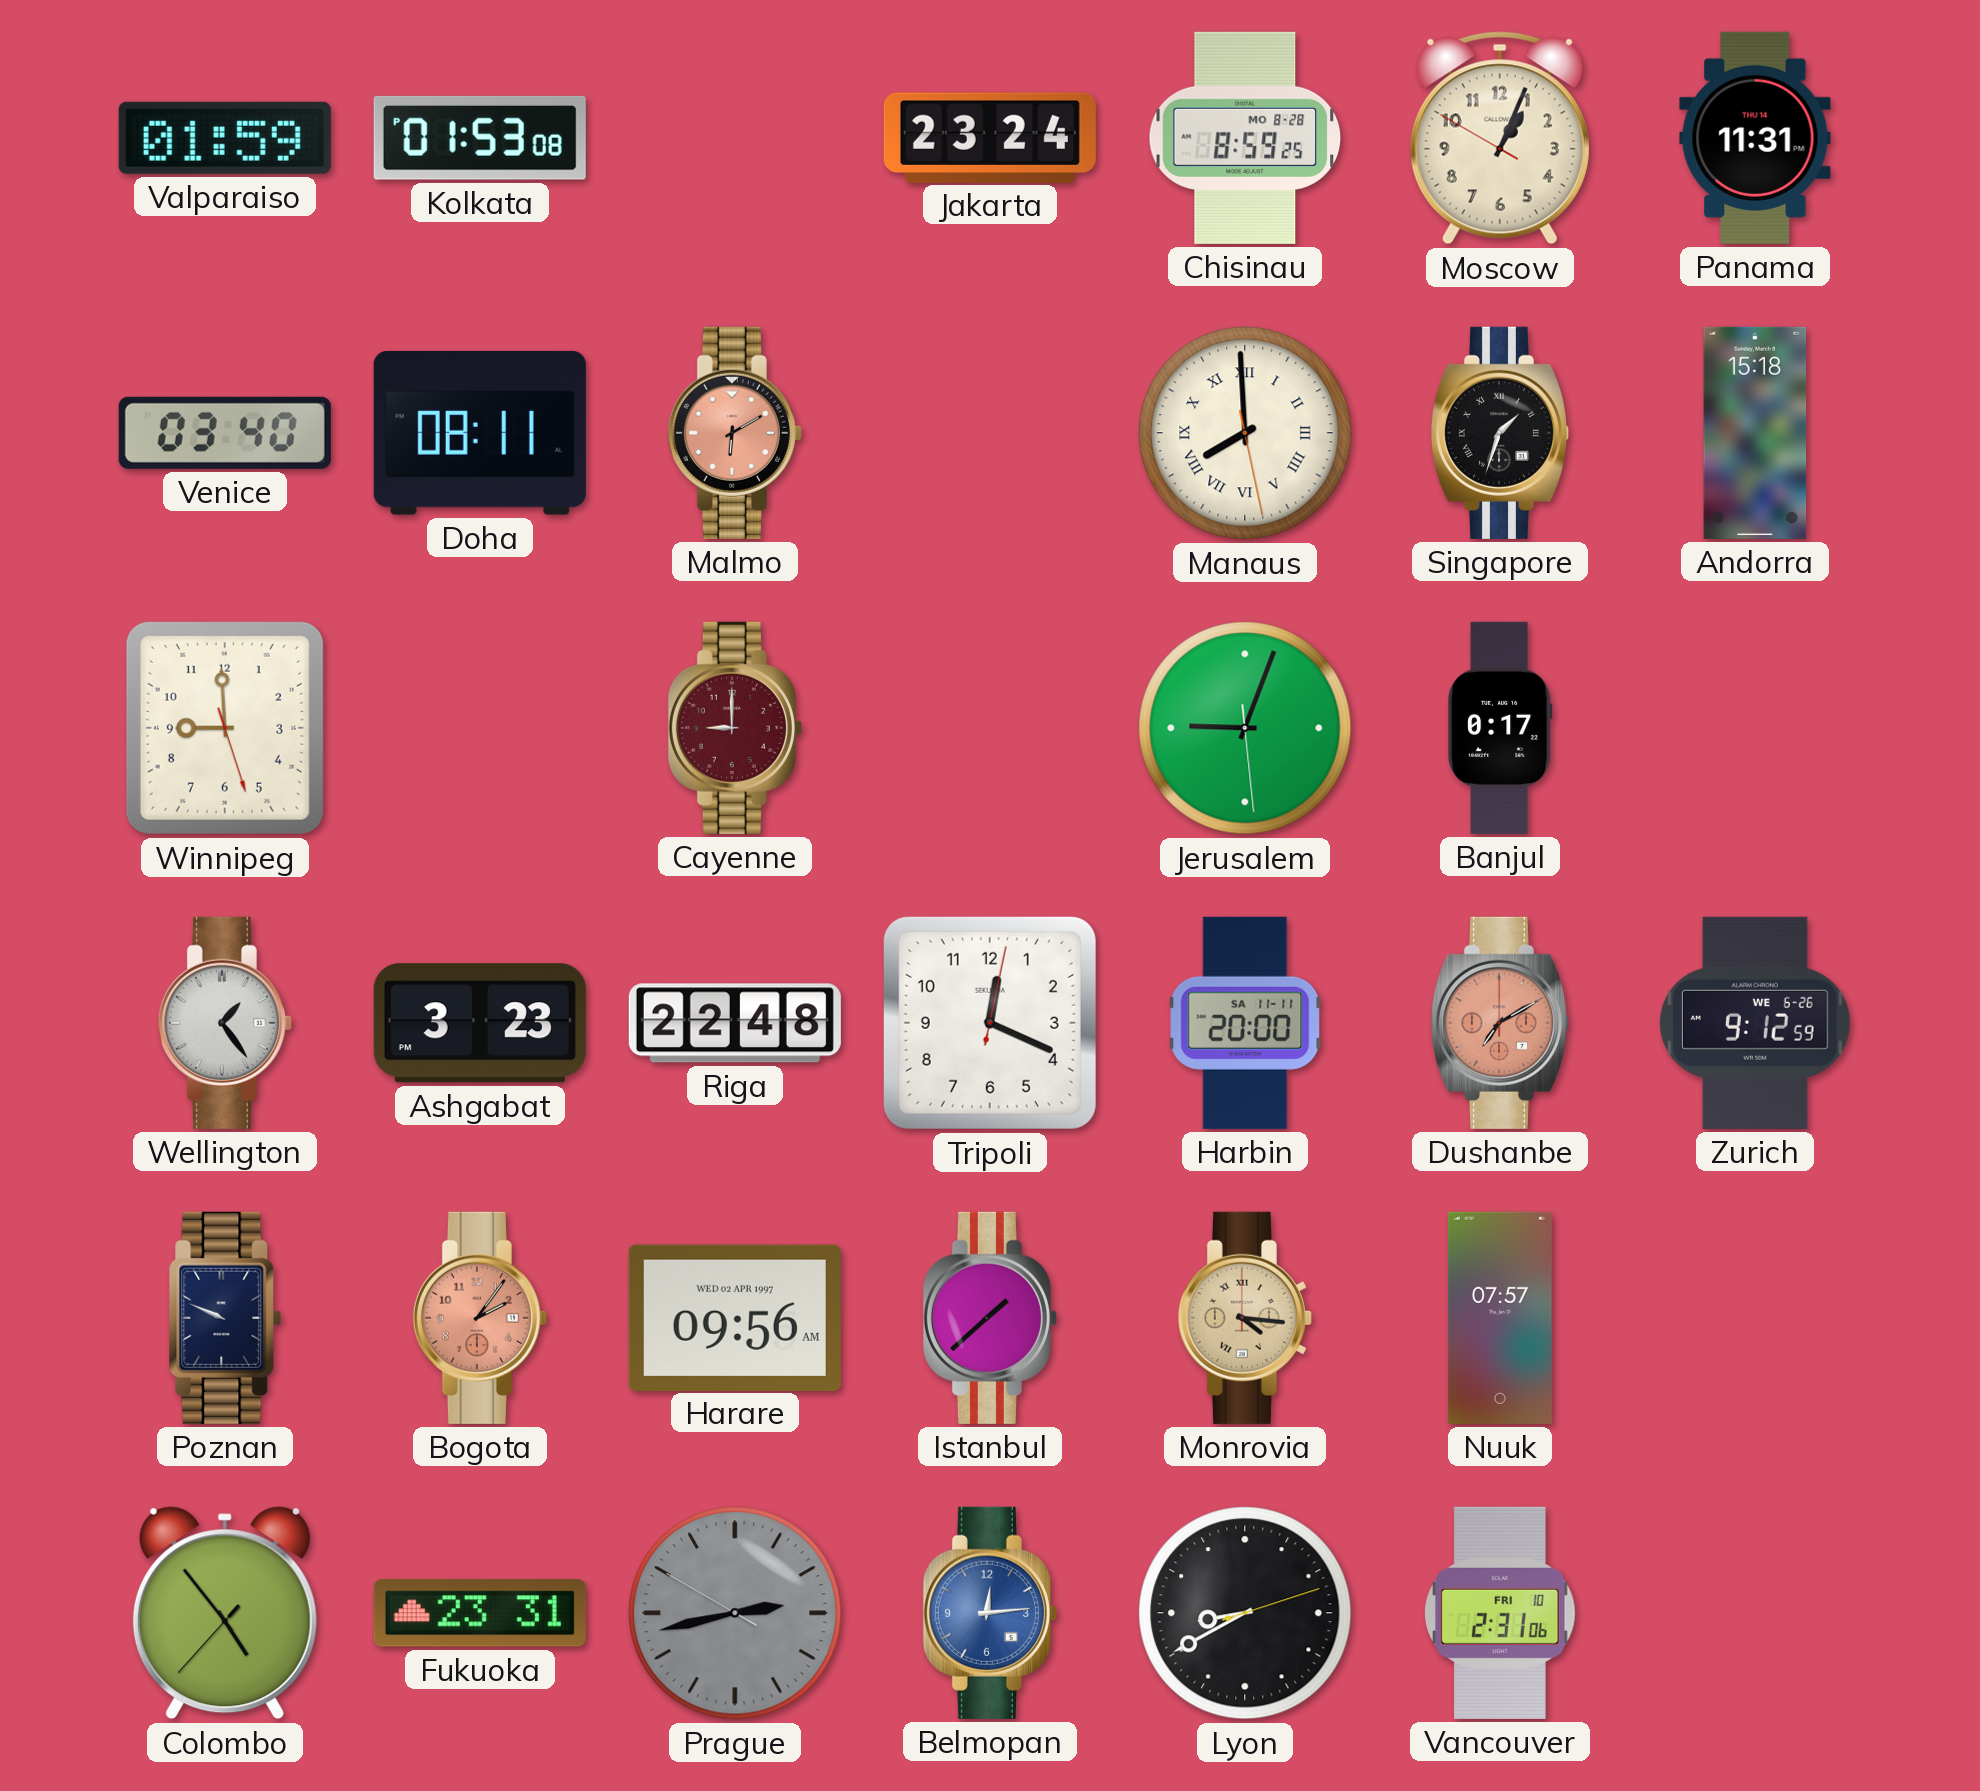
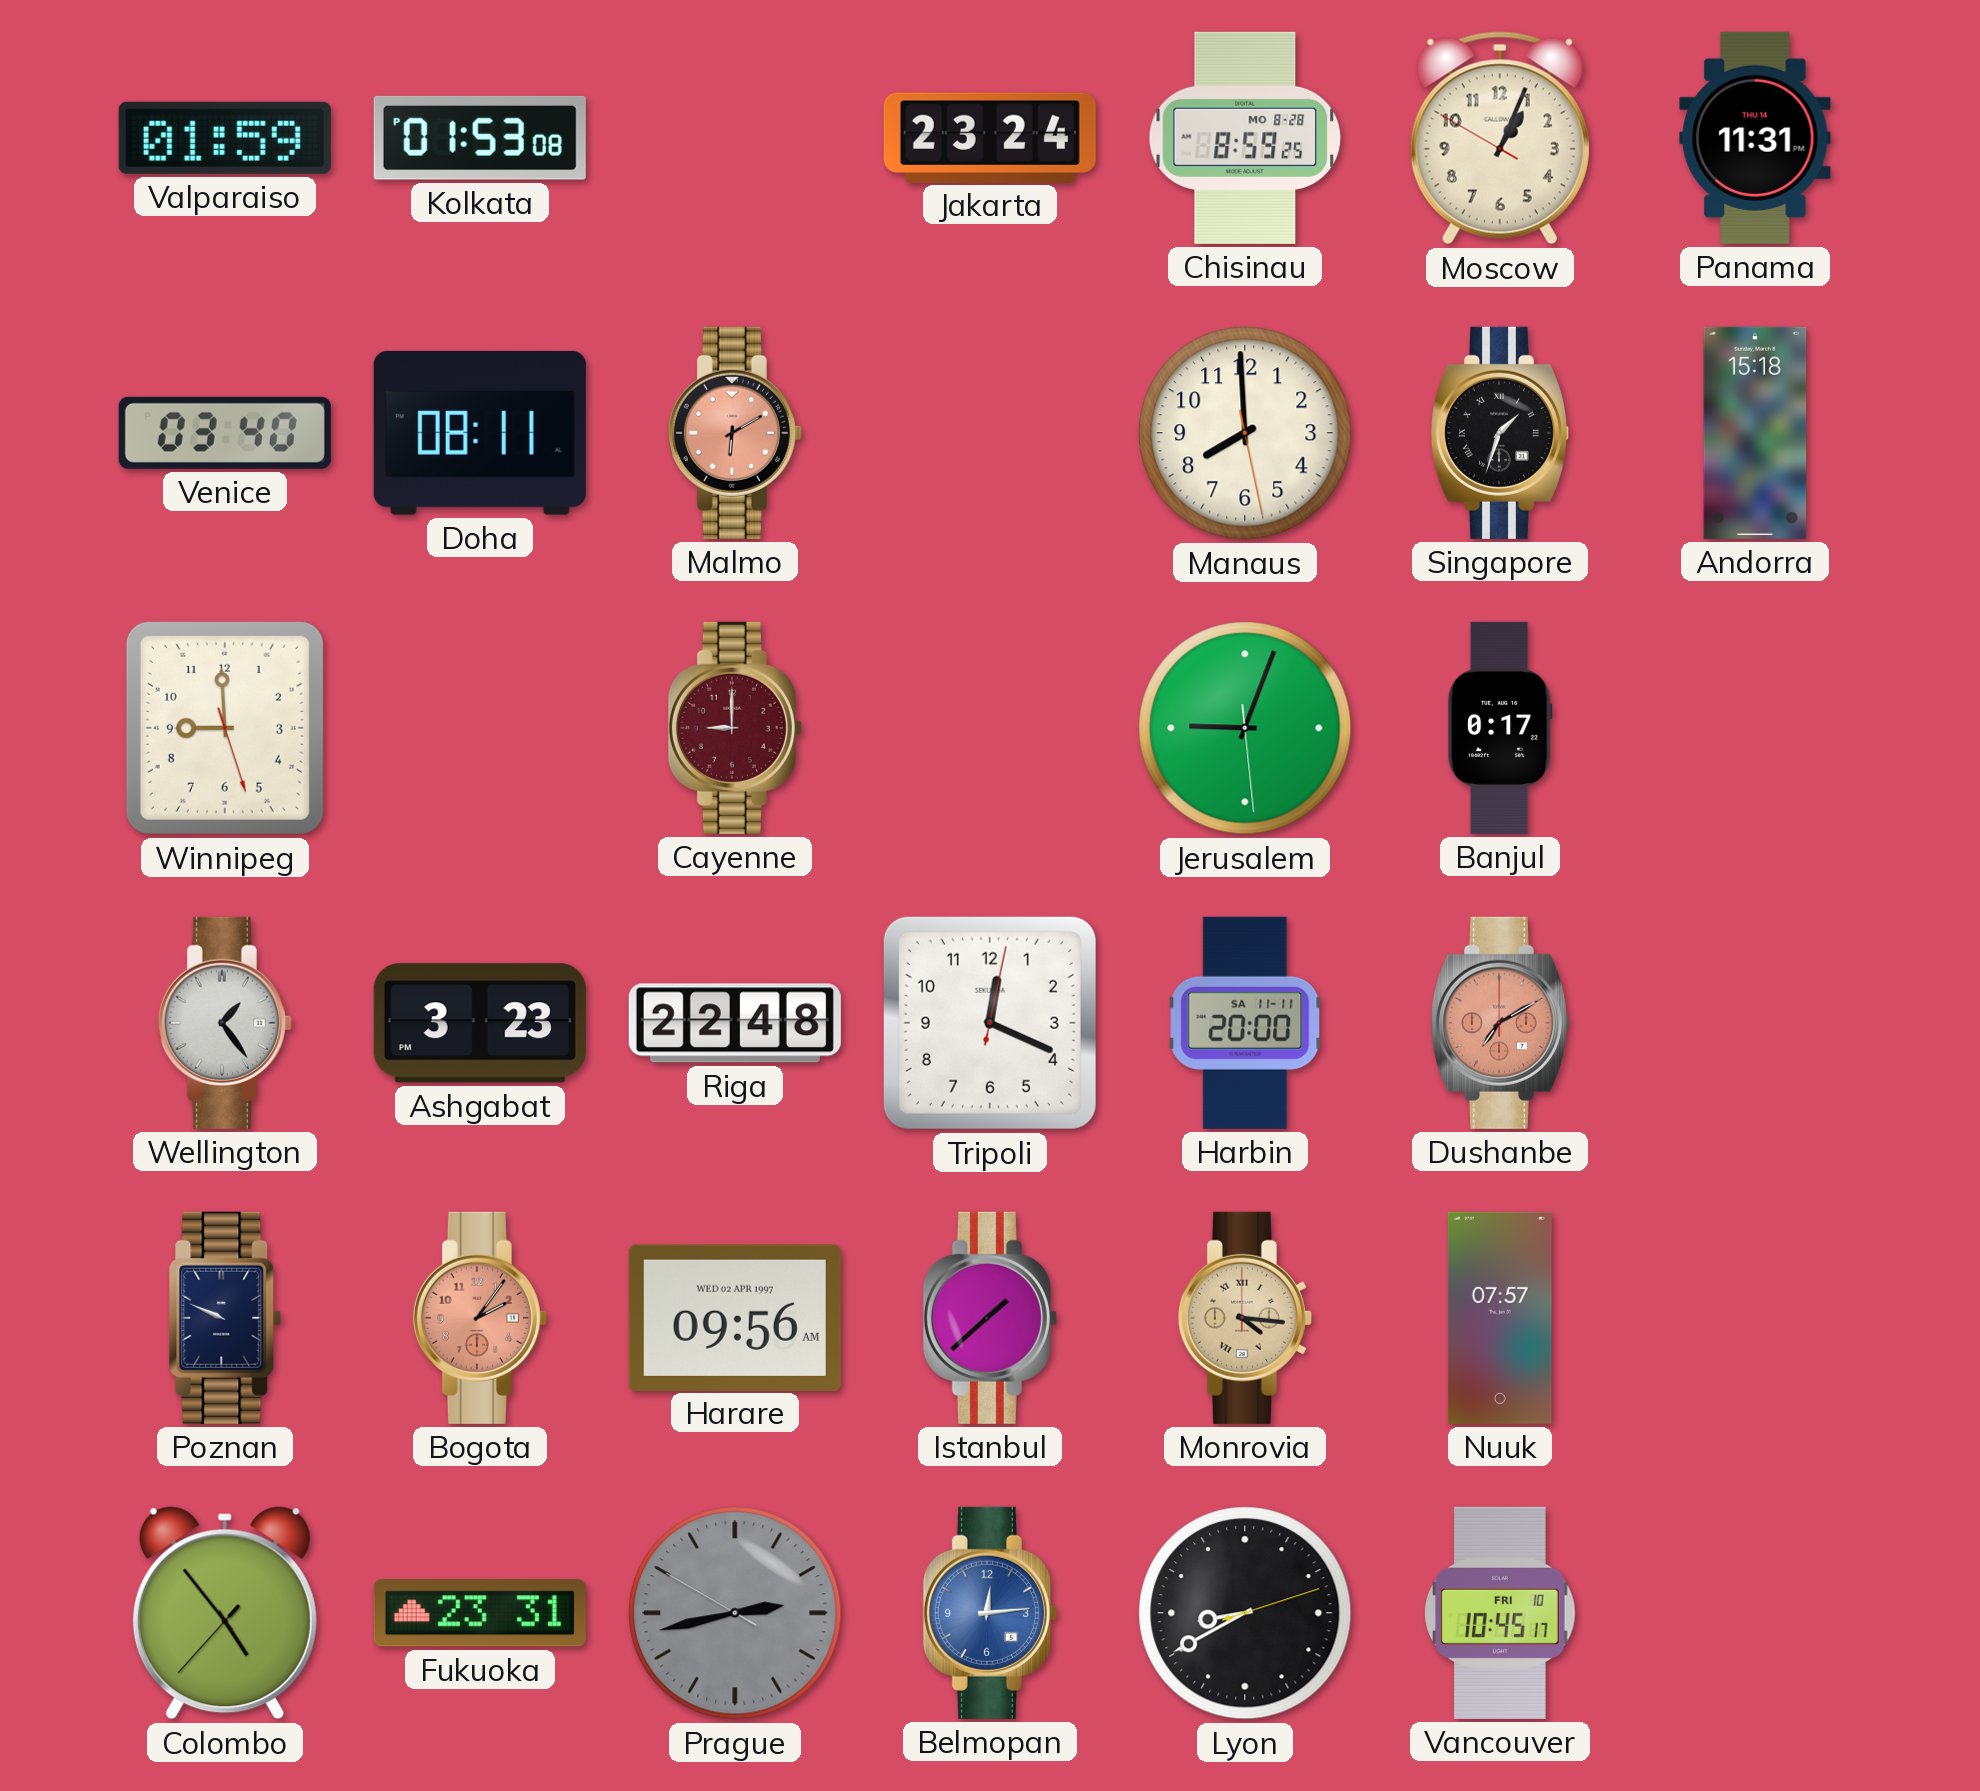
Manaus numerals: Roman -> Arabic (1245, 433)
Zurich: 9:12 -> none (1756, 1023)
Vancouver: 2:31 -> 10:45 (1500, 1613)
